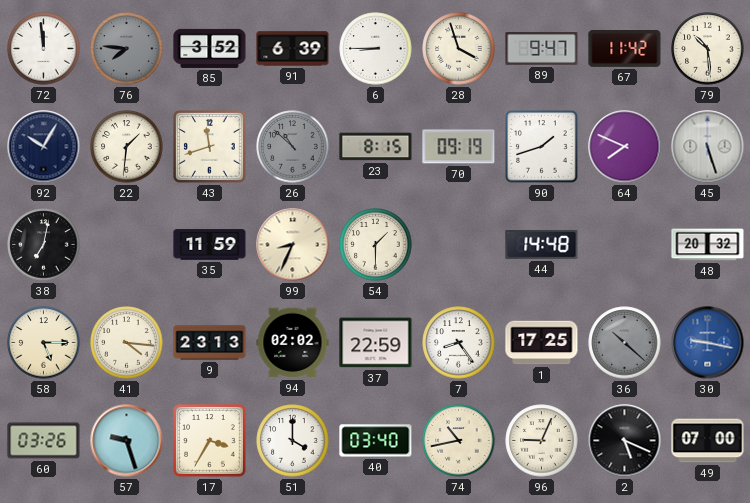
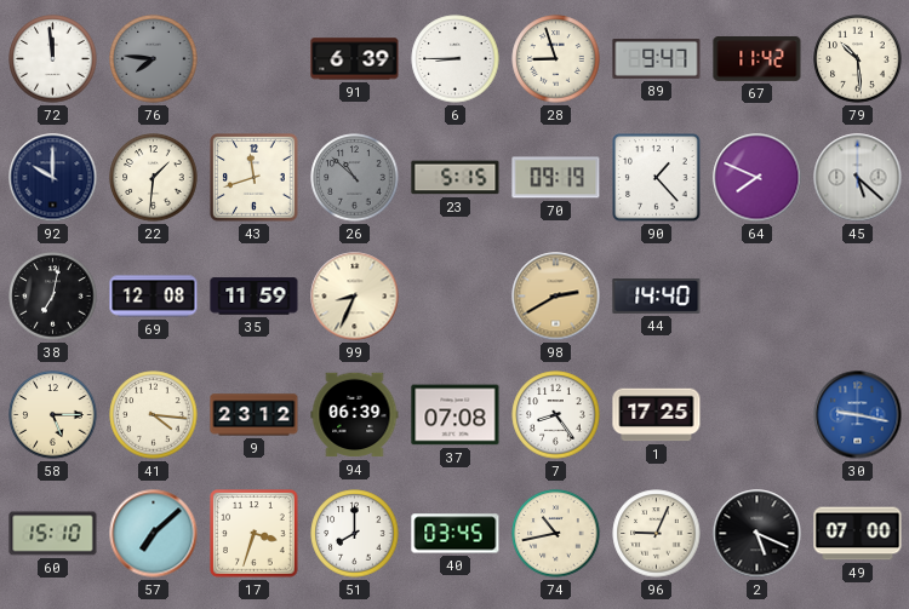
85: 3:52 -> none (210, 48)
28: 3:57 -> 8:57 (556, 59)
92: 10:05 -> 10:00 (53, 178)
23: 8:15 -> 5:15 (456, 178)
90: 1:42 -> 1:23 (657, 178)
45: 5:27 -> 5:22 (858, 178)
69: none -> 12:08 (154, 297)
54: 1:30 -> none (376, 245)
98: none -> 2:40 (556, 297)
44: 14:48 -> 14:40 (657, 295)
48: 20:32 -> none (708, 245)
9: 23:13 -> 23:12 (255, 415)
94: 02:02 -> 06:39 (355, 415)
37: 22:59 -> 07:08 (456, 415)
36: 10:22 -> none (625, 343)
60: 03:26 -> 15:10 (53, 534)
57: 9:27 -> 7:08 (154, 534)
17: 3:35 -> 3:33 (255, 534)
51: 4:00 -> 8:00 (355, 534)
40: 03:40 -> 03:45 (456, 534)
